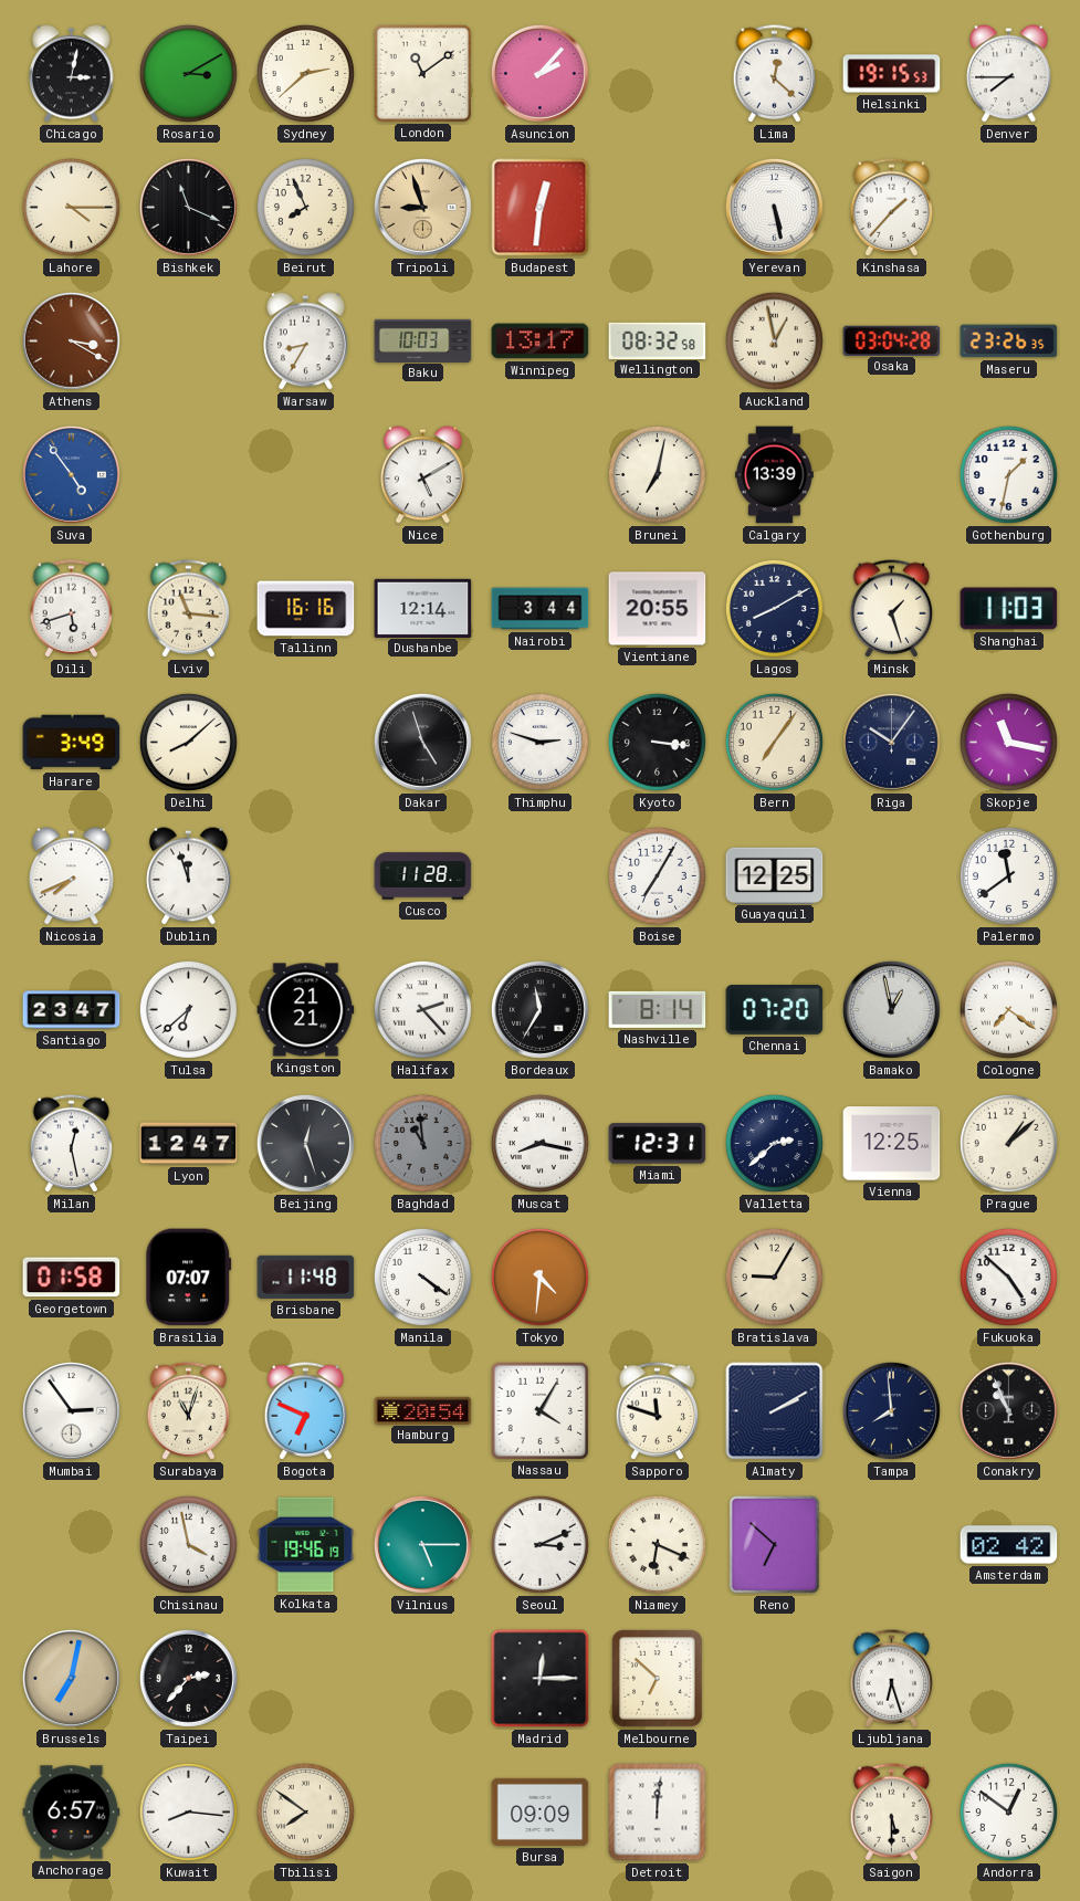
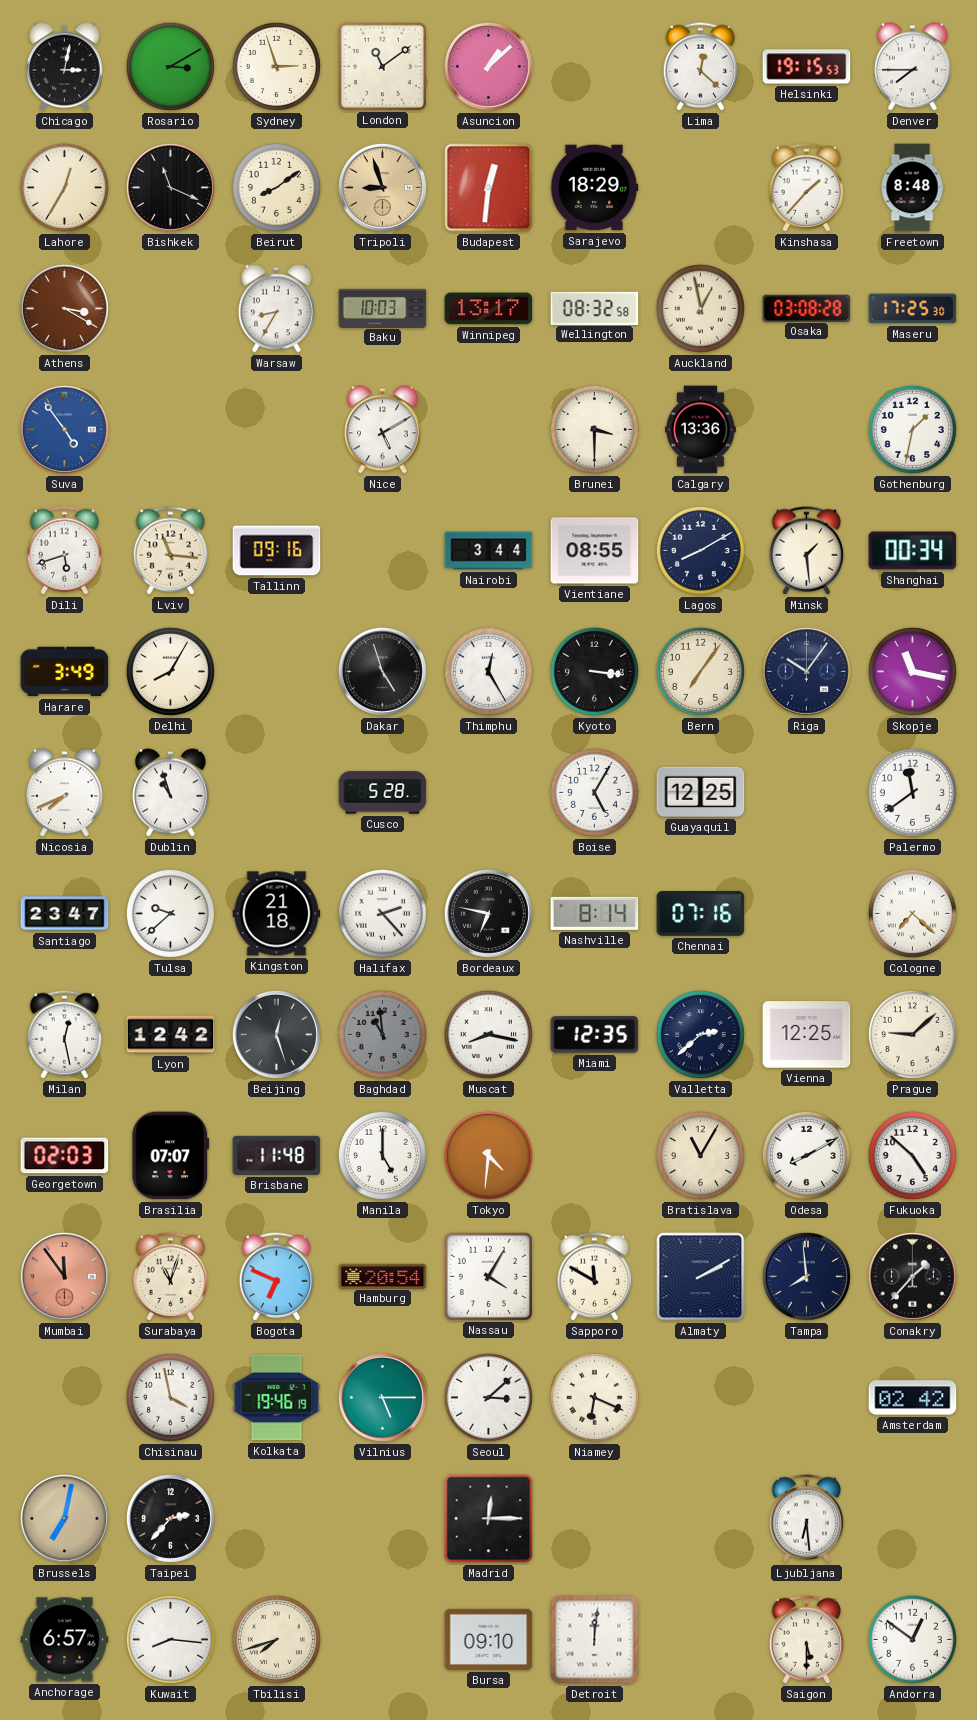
Sydney: 2:38 -> 2:57 (276, 66)
Asuncion: 2:07 -> 1:08 (488, 66)
Lahore: 4:15 -> 12:35 (64, 187)
Beirut: 7:56 -> 8:09 (276, 187)
Sarajevo: none -> 18:29 (594, 188)
Yerevan: 5:28 -> none (774, 207)
Freetown: none -> 8:48 (912, 188)
Osaka: 03:04 -> 03:08 (807, 308)
Maseru: 23:26 -> 17:25 (913, 309)
Brunei: 7:02 -> 3:30 (594, 429)
Calgary: 13:39 -> 13:36 (700, 430)
Tallinn: 16:16 -> 09:16 (277, 551)
Dushanbe: 12:14 -> none (423, 608)
Vientiane: 20:55 -> 08:55 (595, 551)
Minsk: 1:27 -> 1:29 (807, 551)
Shanghai: 11:03 -> 00:34 (913, 551)
Delhi: 8:08 -> 8:05 (170, 671)
Thimphu: 2:48 -> 12:25 (488, 671)
Dublin: 11:57 -> 10:57 (171, 793)
Cusco: 11:28 -> 5:28 (383, 793)
Boise: 7:05 -> 5:05 (594, 792)
Tulsa: 6:38 -> 9:38 (170, 913)
Kingston: 21:21 -> 21:18 (277, 914)
Bordeaux: 11:35 -> 6:47 (488, 913)
Chennai: 07:20 -> 07:16 (701, 914)
Bamako: 12:58 -> none (891, 1009)
Cologne: 7:21 -> 7:22 (912, 913)
Lyon: 12:47 -> 12:42 (171, 1035)
Miami: 12:31 -> 12:35 (595, 1035)
Prague: 1:08 -> 9:08 (912, 1034)
Georgetown: 01:58 -> 02:03 (65, 1156)
Manila: 4:21 -> 5:00 (382, 1155)
Bratislava: 9:05 -> 11:05 (700, 1155)
Odesa: none -> 8:10 (806, 1155)
Mumbai: 2:54 -> 11:54 (64, 1276)
Mumbai dial: white -> salmon (64, 1276)
Sapporo: 11:48 -> 11:50 (595, 1277)
Conakry: 10:56 -> 1:37 (912, 1276)
Seoul: 3:11 -> 3:08 (488, 1397)
Reno: 6:52 -> none (774, 1544)
Melbourne: 6:52 -> none (658, 1679)
Ljubljana: 6:27 -> 6:29 (807, 1519)
Tbilisi: 7:51 -> 7:42 (276, 1639)
Bursa: 09:09 -> 09:10 (489, 1639)
